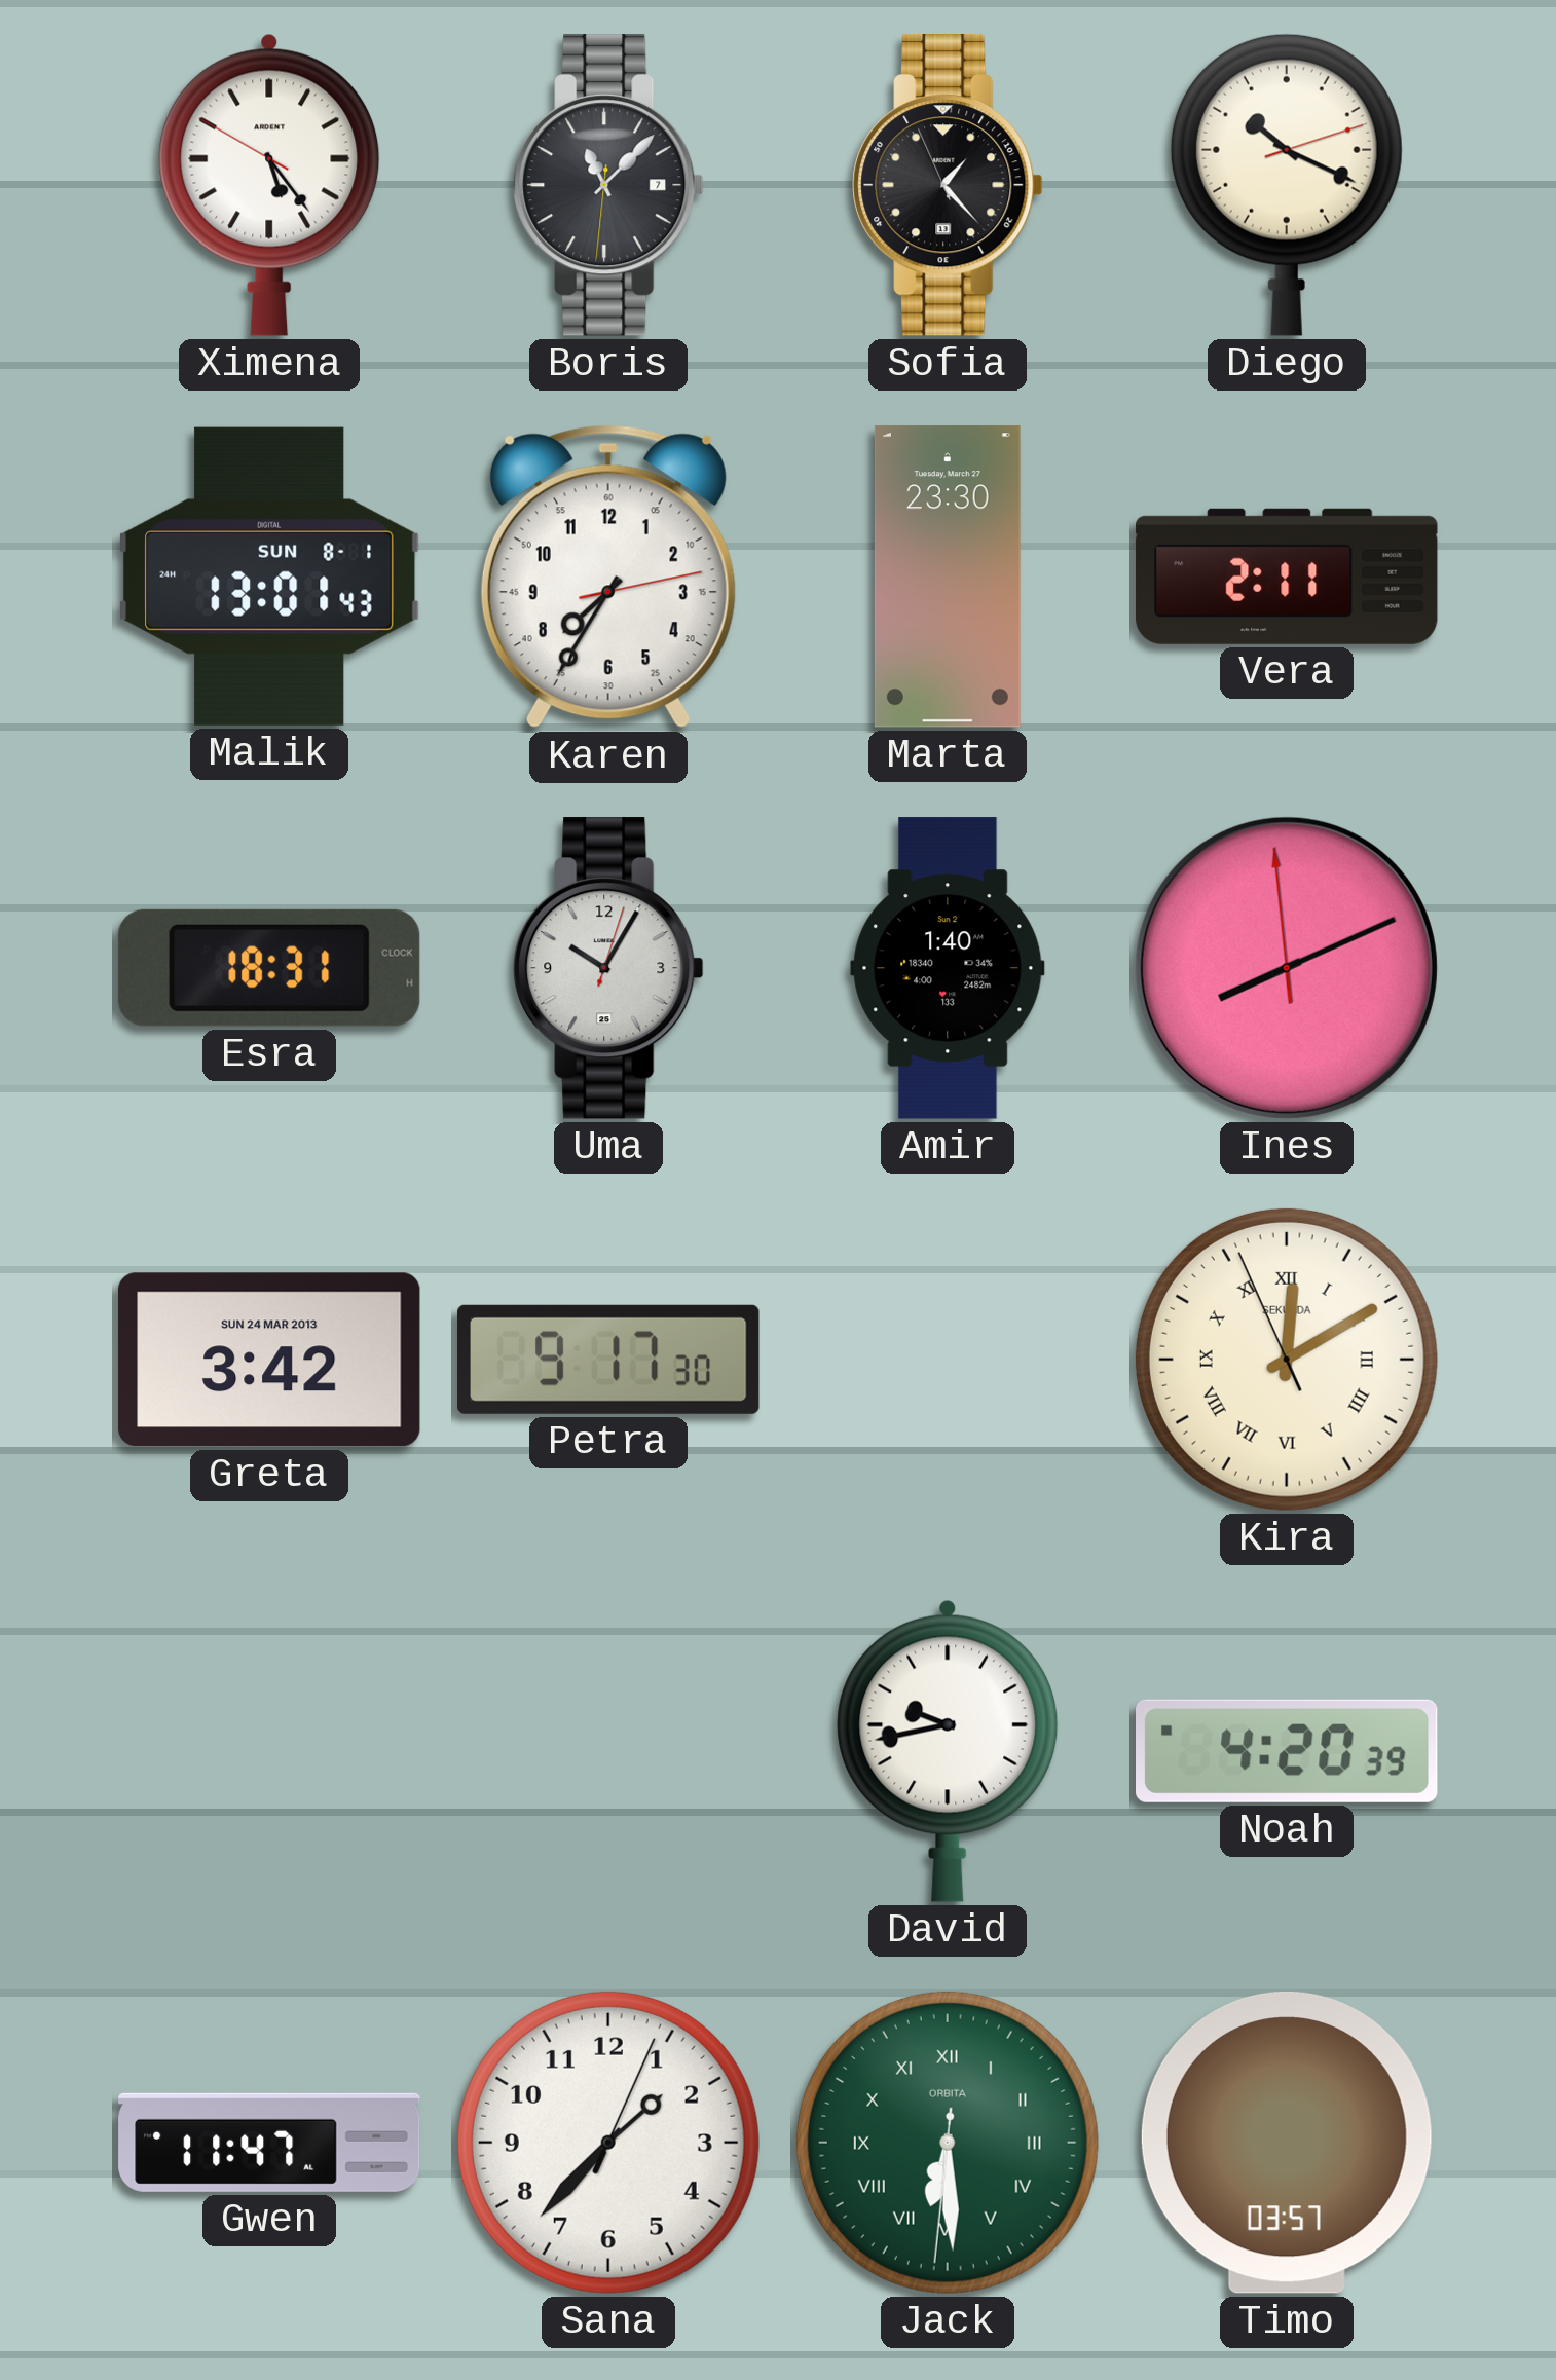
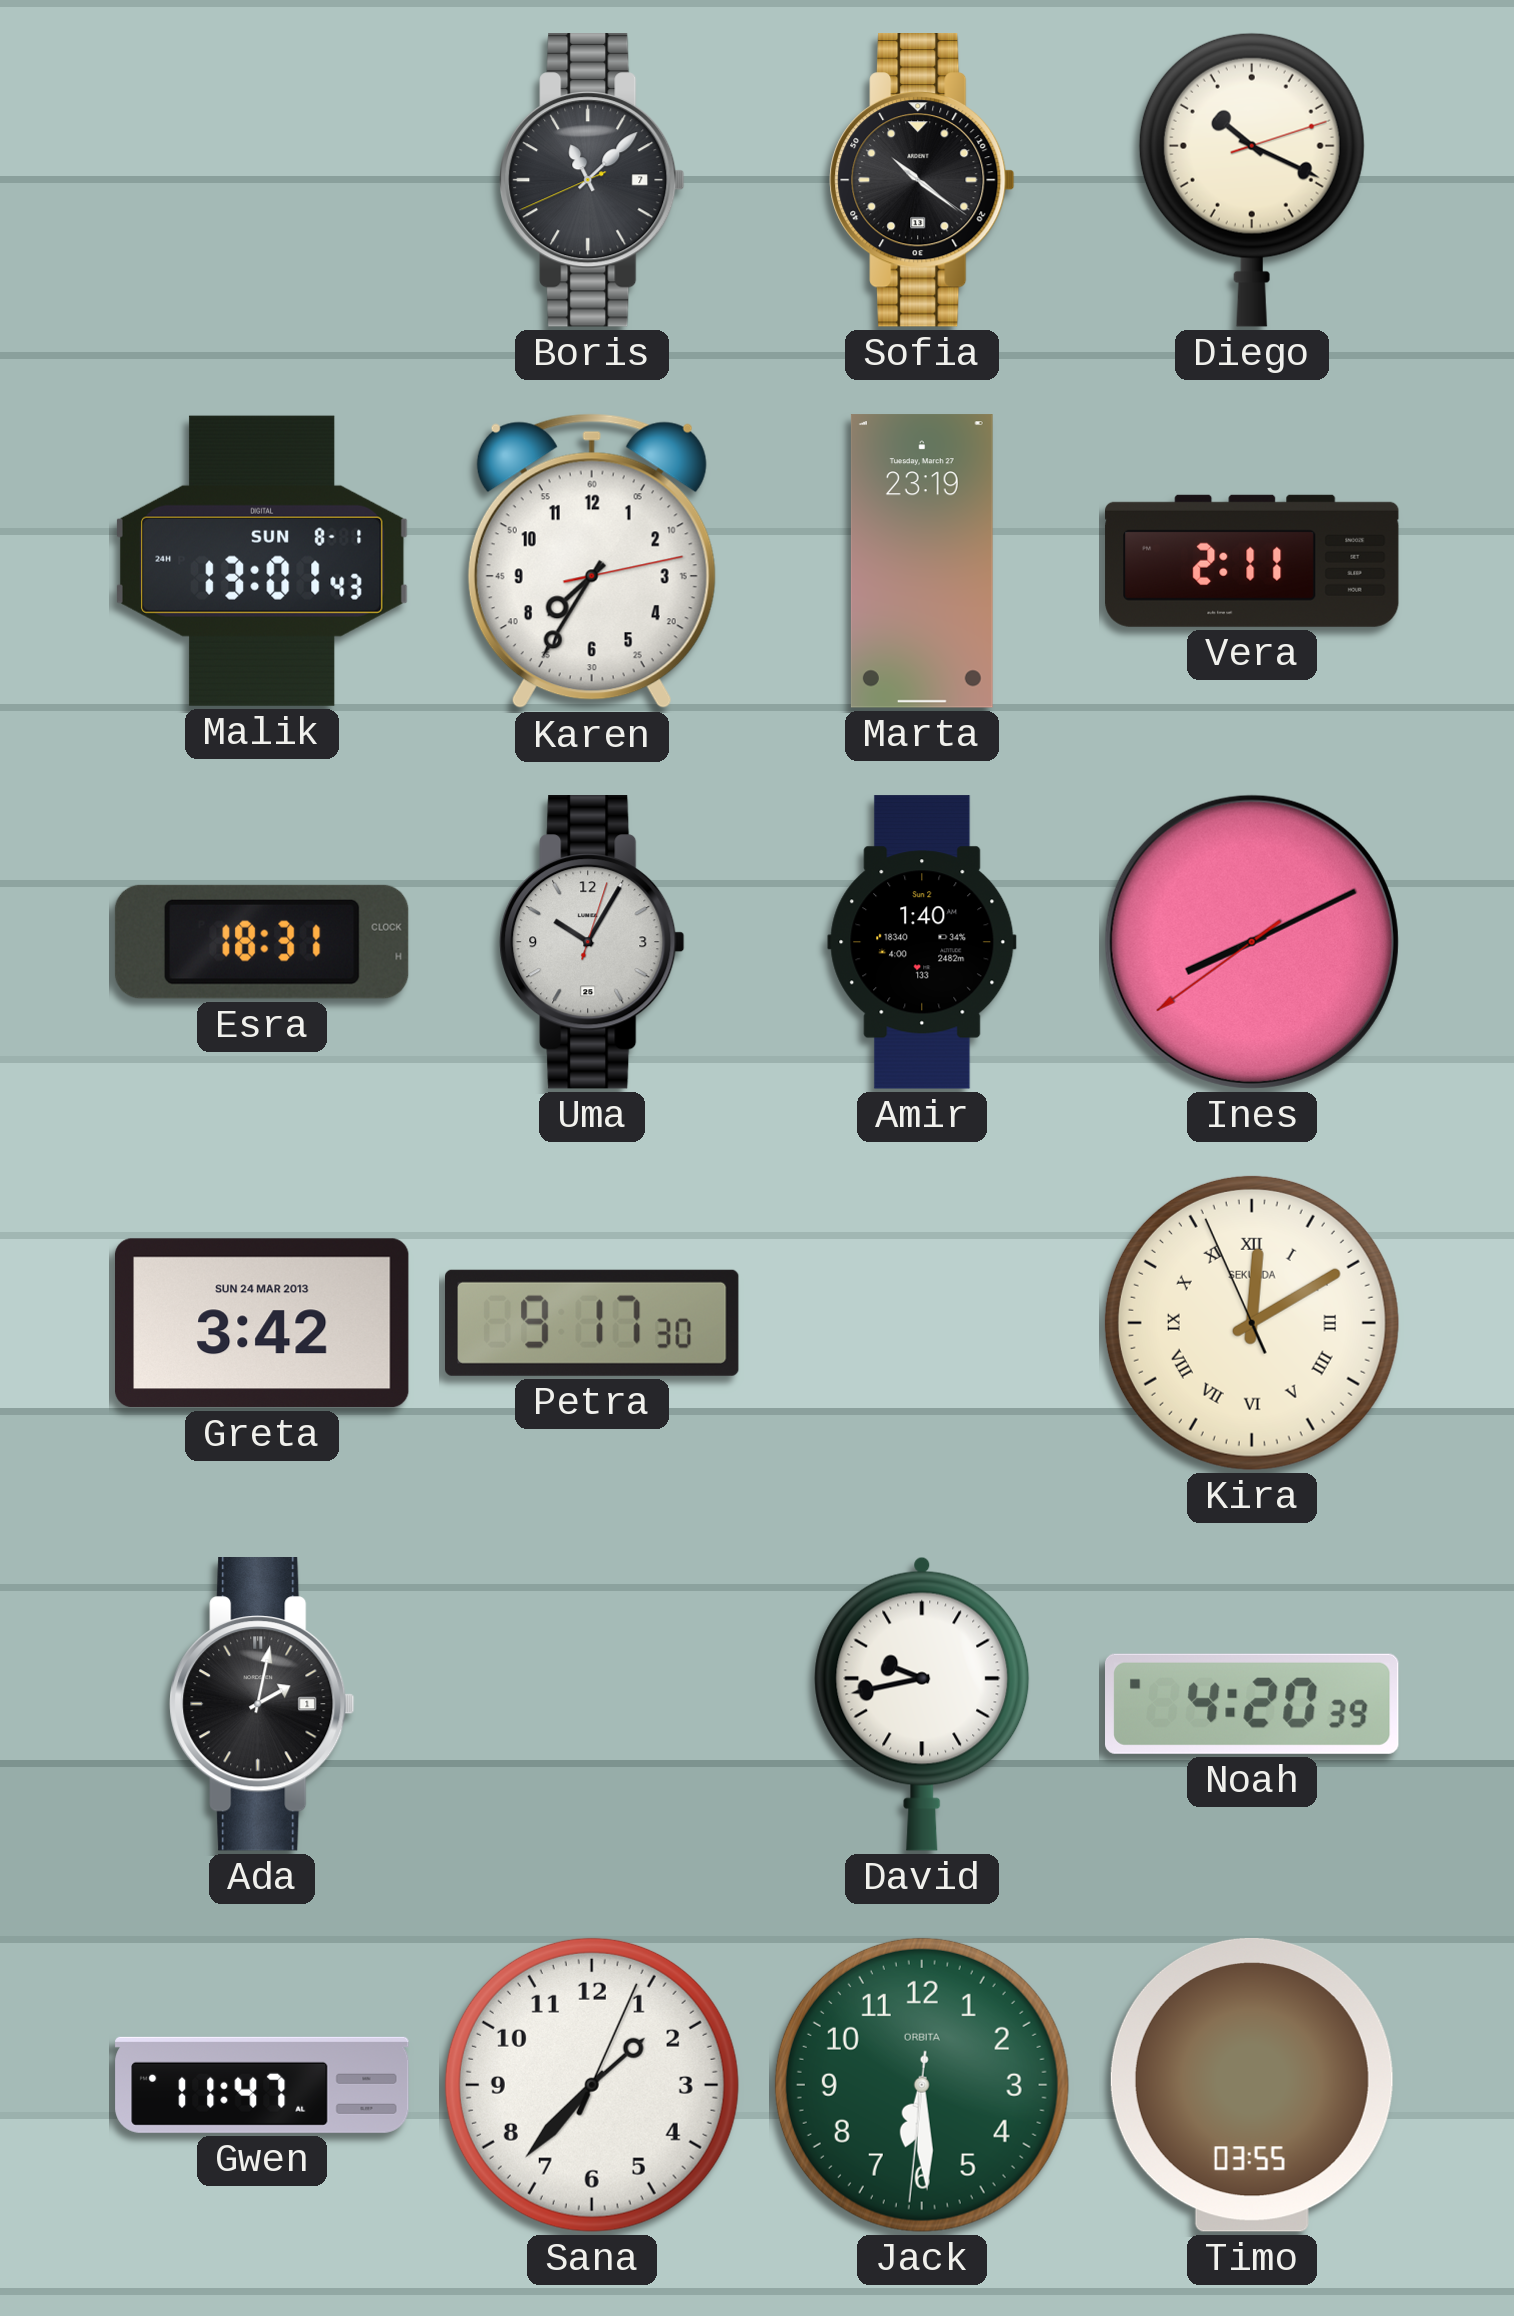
Ximena: 5:23 -> none (269, 185)
Boris: 11:07:31 -> 11:07:41 (592, 181)
Sofia: 1:22 -> 10:21 (922, 181)
Marta: 23:30 -> 23:19 (922, 561)
Ines: 8:10:59 -> 8:10:39 (1252, 942)
Ada: none -> 2:02 (262, 1705)
Jack numerals: Roman -> Arabic (922, 2085)
Timo: 03:57 -> 03:55 (1252, 2085)
